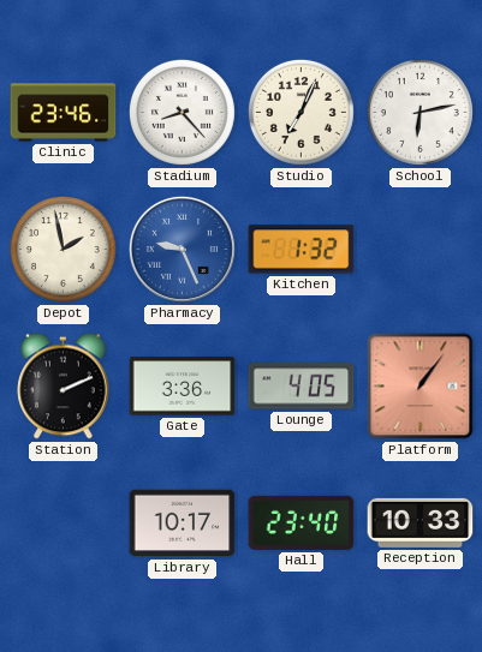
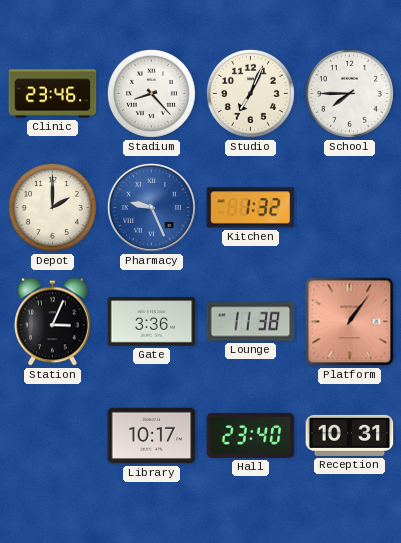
School: 6:13 -> 7:45 (349, 93)
Depot: 1:58 -> 2:00 (52, 207)
Station: 2:11 -> 3:04 (53, 322)
Lounge: 4:05 -> 11:38 (251, 322)
Reception: 10:33 -> 10:31 (350, 435)
